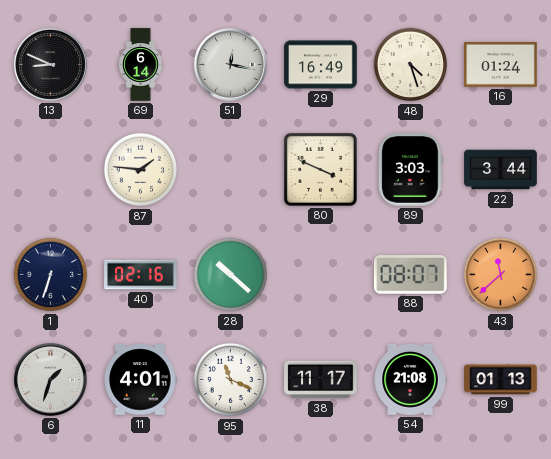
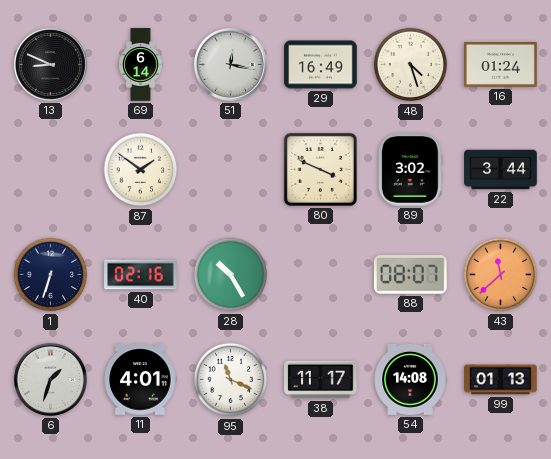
87: 1:46 -> 1:51 (141, 170)
89: 3:03 -> 3:02 (411, 170)
28: 10:22 -> 10:25 (231, 275)
54: 21:08 -> 14:08 (410, 379)
